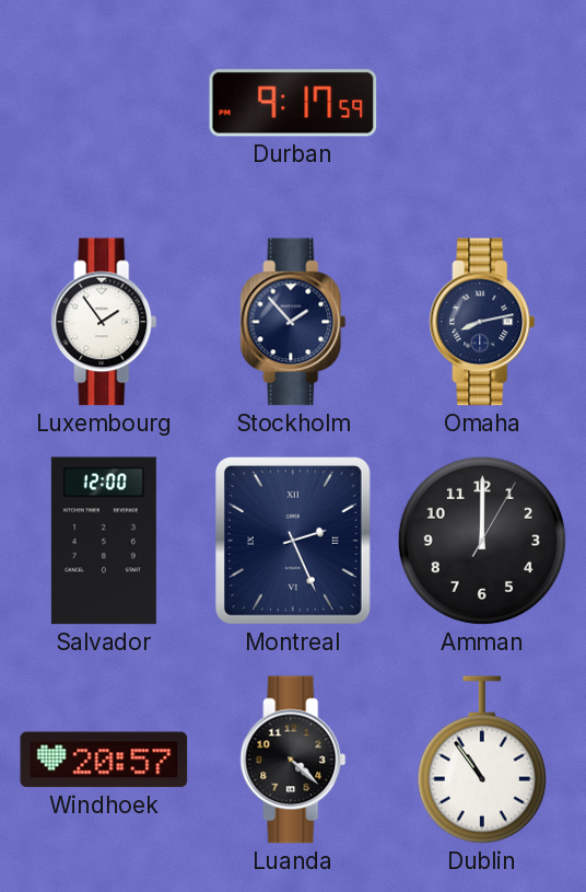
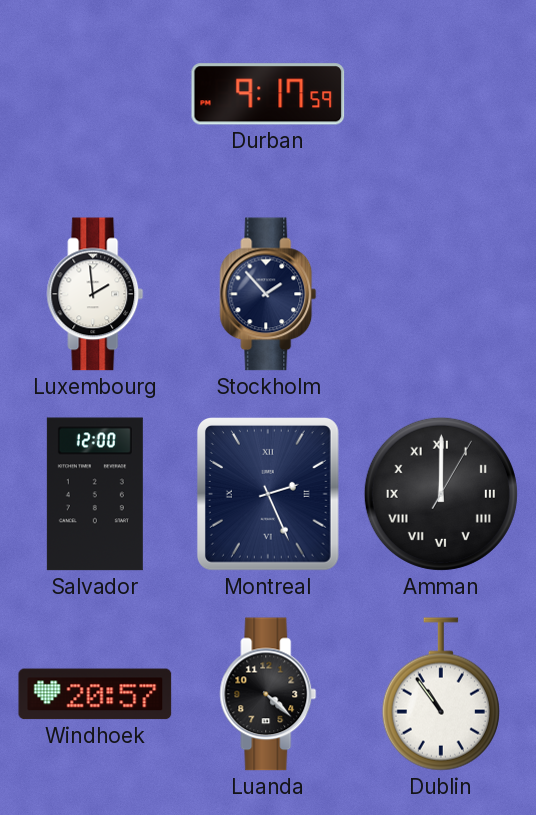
Luxembourg: 1:54 -> 1:59 (95, 294)
Omaha: 8:13 -> none (482, 322)
Amman numerals: Arabic -> Roman (441, 494)
